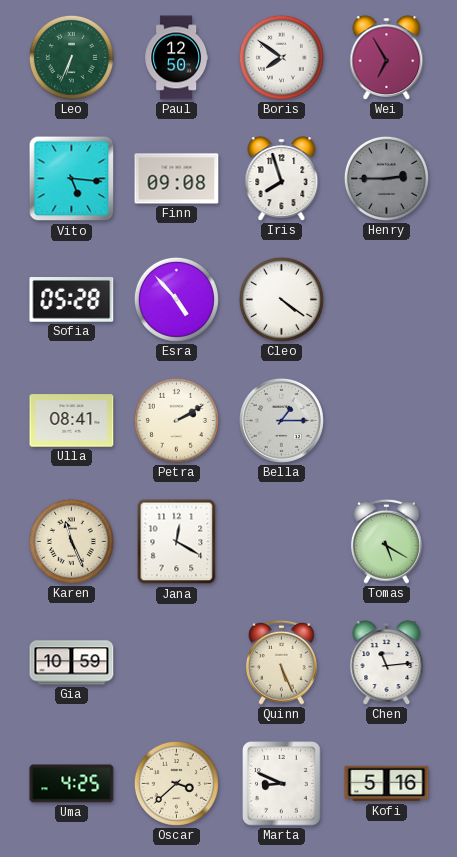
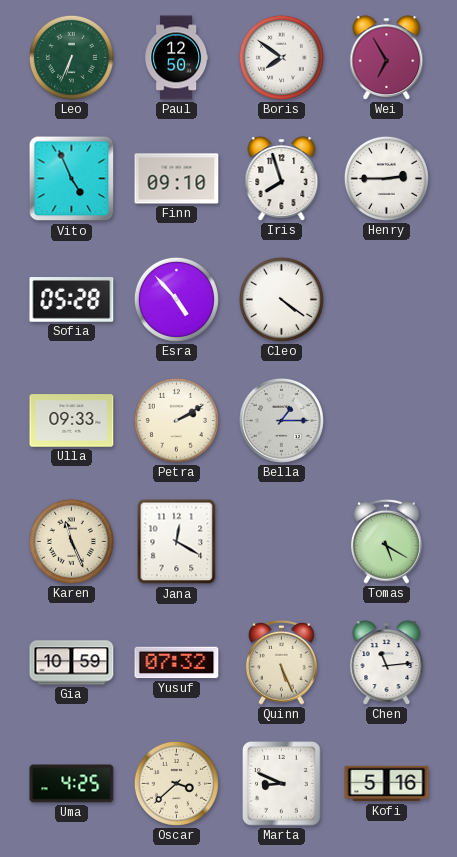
Vito: 5:16 -> 4:56 (72, 179)
Finn: 09:08 -> 09:10 (177, 179)
Henry dial: grey -> white (386, 178)
Ulla: 08:41 -> 09:33 (72, 421)
Yusuf: none -> 07:32 (177, 663)
